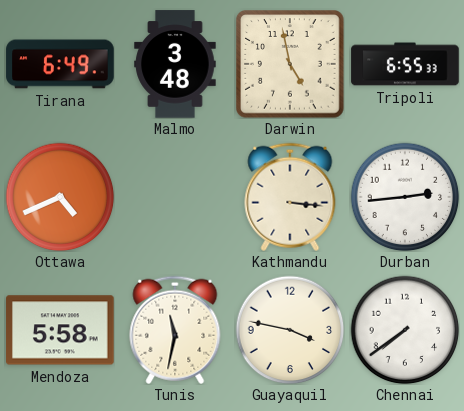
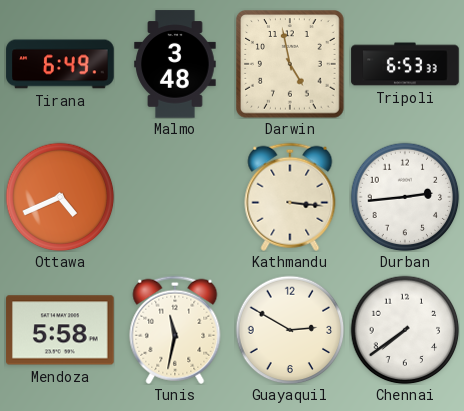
Tripoli: 6:55 -> 6:53 (405, 64)
Guayaquil: 3:47 -> 2:50 (290, 330)
